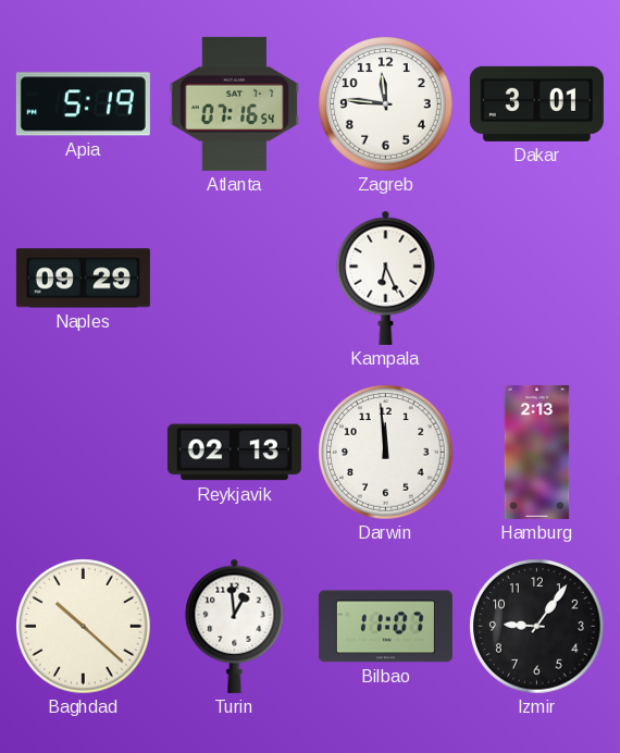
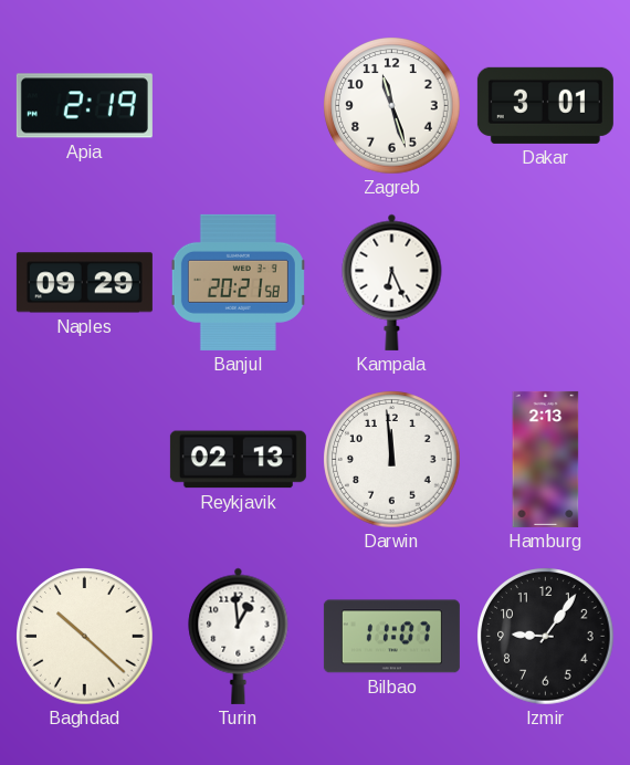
Apia: 5:19 -> 2:19 (84, 106)
Atlanta: 07:16 -> none (234, 103)
Zagreb: 11:46 -> 11:27 (392, 106)
Banjul: none -> 20:21 (238, 282)
